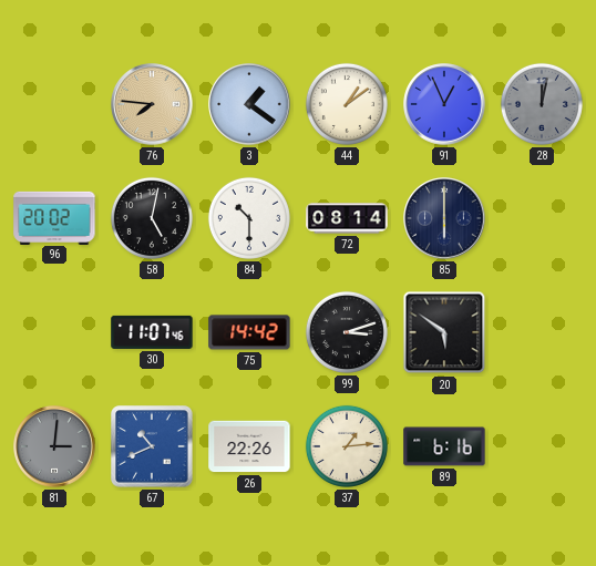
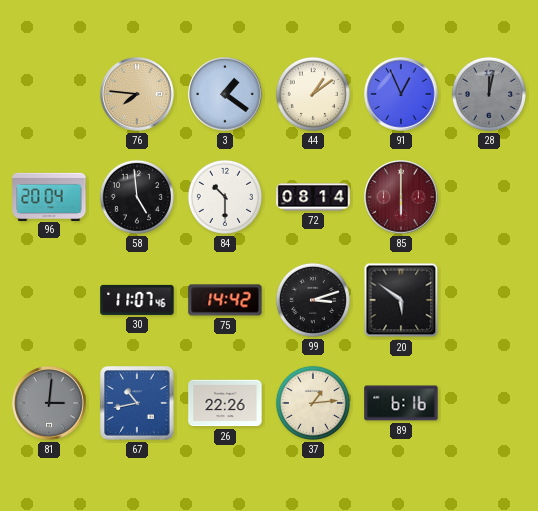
96: 20:02 -> 20:04 (49, 196)
58: 5:02 -> 4:59 (137, 197)
85 dial: navy -> burgundy (401, 197)
67: 10:41 -> 10:43 (137, 403)
